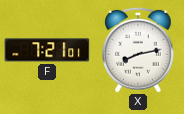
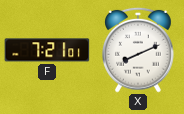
X: 8:13 -> 8:11 (139, 50)
